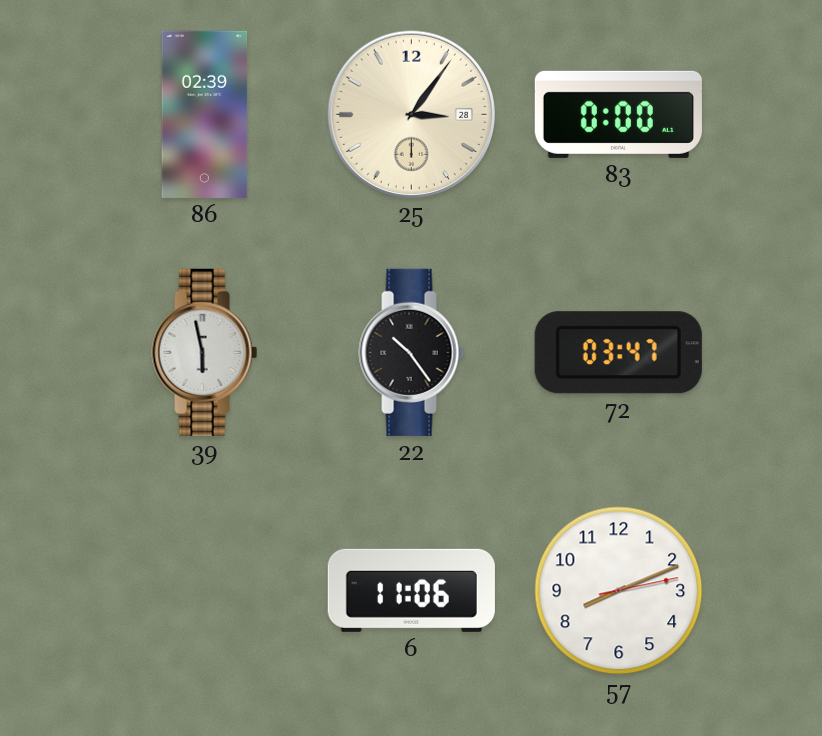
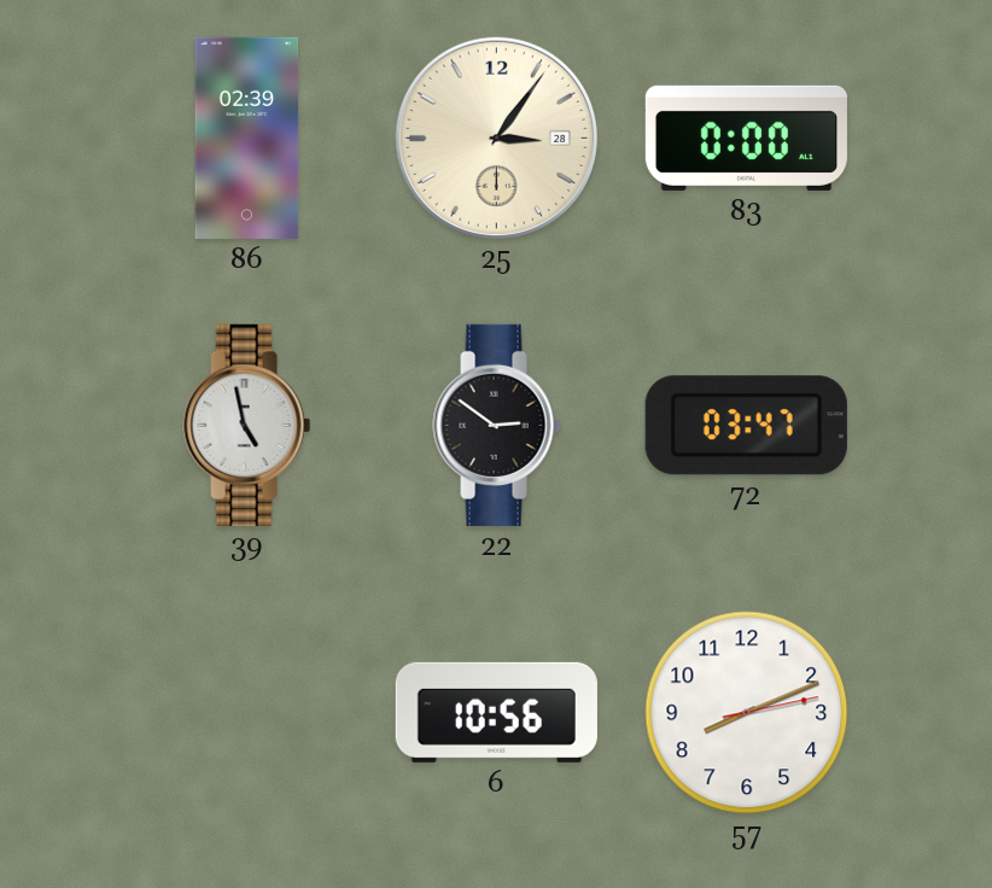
39: 5:58 -> 4:58 (247, 425)
22: 10:24 -> 2:51 (497, 425)
6: 11:06 -> 10:56 (496, 712)
